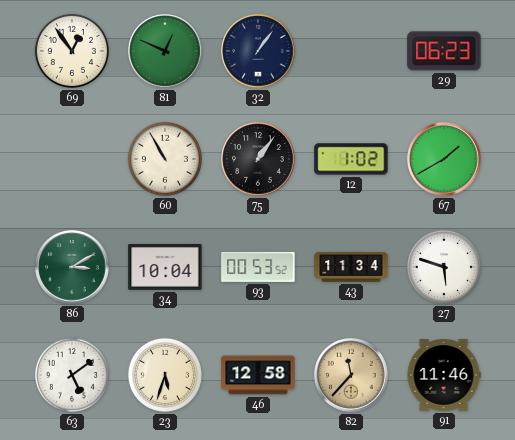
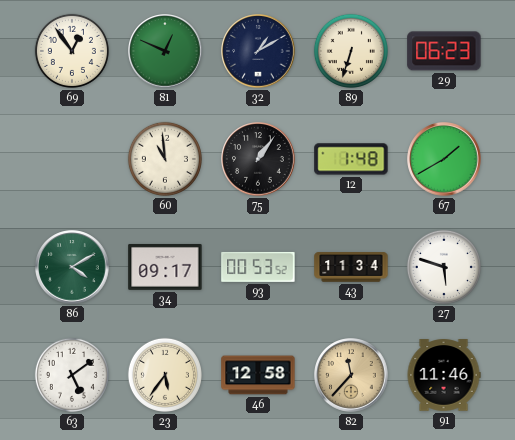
32: 1:06 -> 1:10 (258, 51)
89: none -> 6:33 (351, 51)
60: 10:55 -> 10:59 (165, 159)
12: 1:02 -> 1:48 (351, 159)
86: 3:10 -> 4:10 (72, 267)
34: 10:04 -> 09:17 (165, 267)
23: 5:33 -> 5:36 (165, 375)
